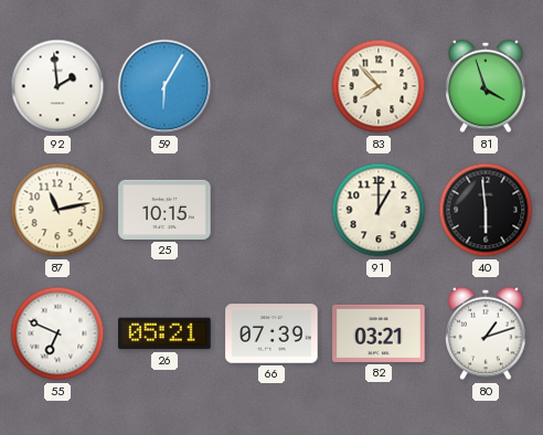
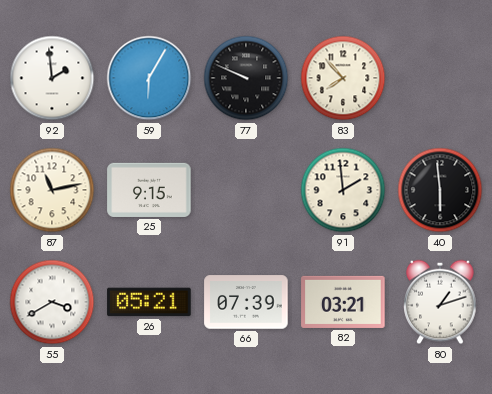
77: none -> 9:49 (246, 78)
81: 3:57 -> none (486, 86)
25: 10:15 -> 9:15 (149, 190)
91: 1:00 -> 1:59 (343, 190)
55: 6:49 -> 3:40 (52, 302)
